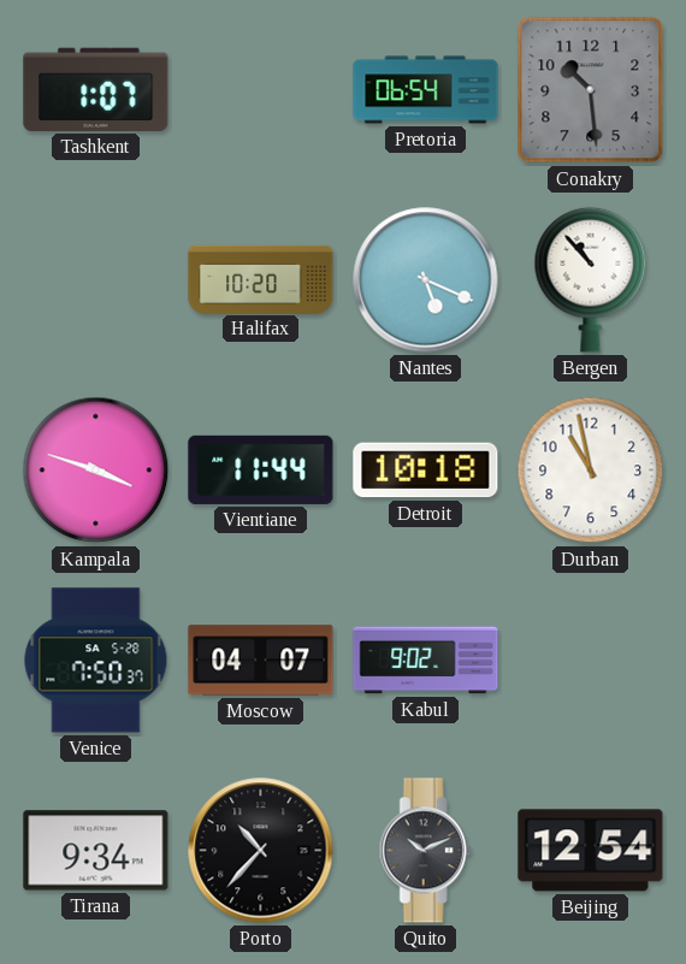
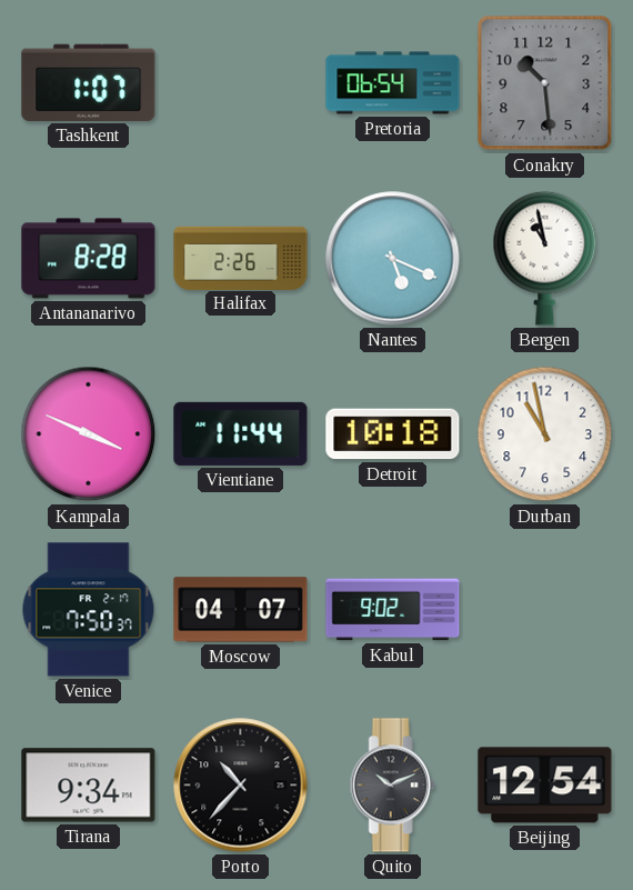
Antananarivo: none -> 8:28 (89, 259)
Halifax: 10:20 -> 2:26 (241, 258)
Bergen: 10:53 -> 10:58 (545, 258)
Kampala: 3:48 -> 3:49 (89, 434)
Venice date: SA 5-28 -> FR 2-17 (89, 610)
